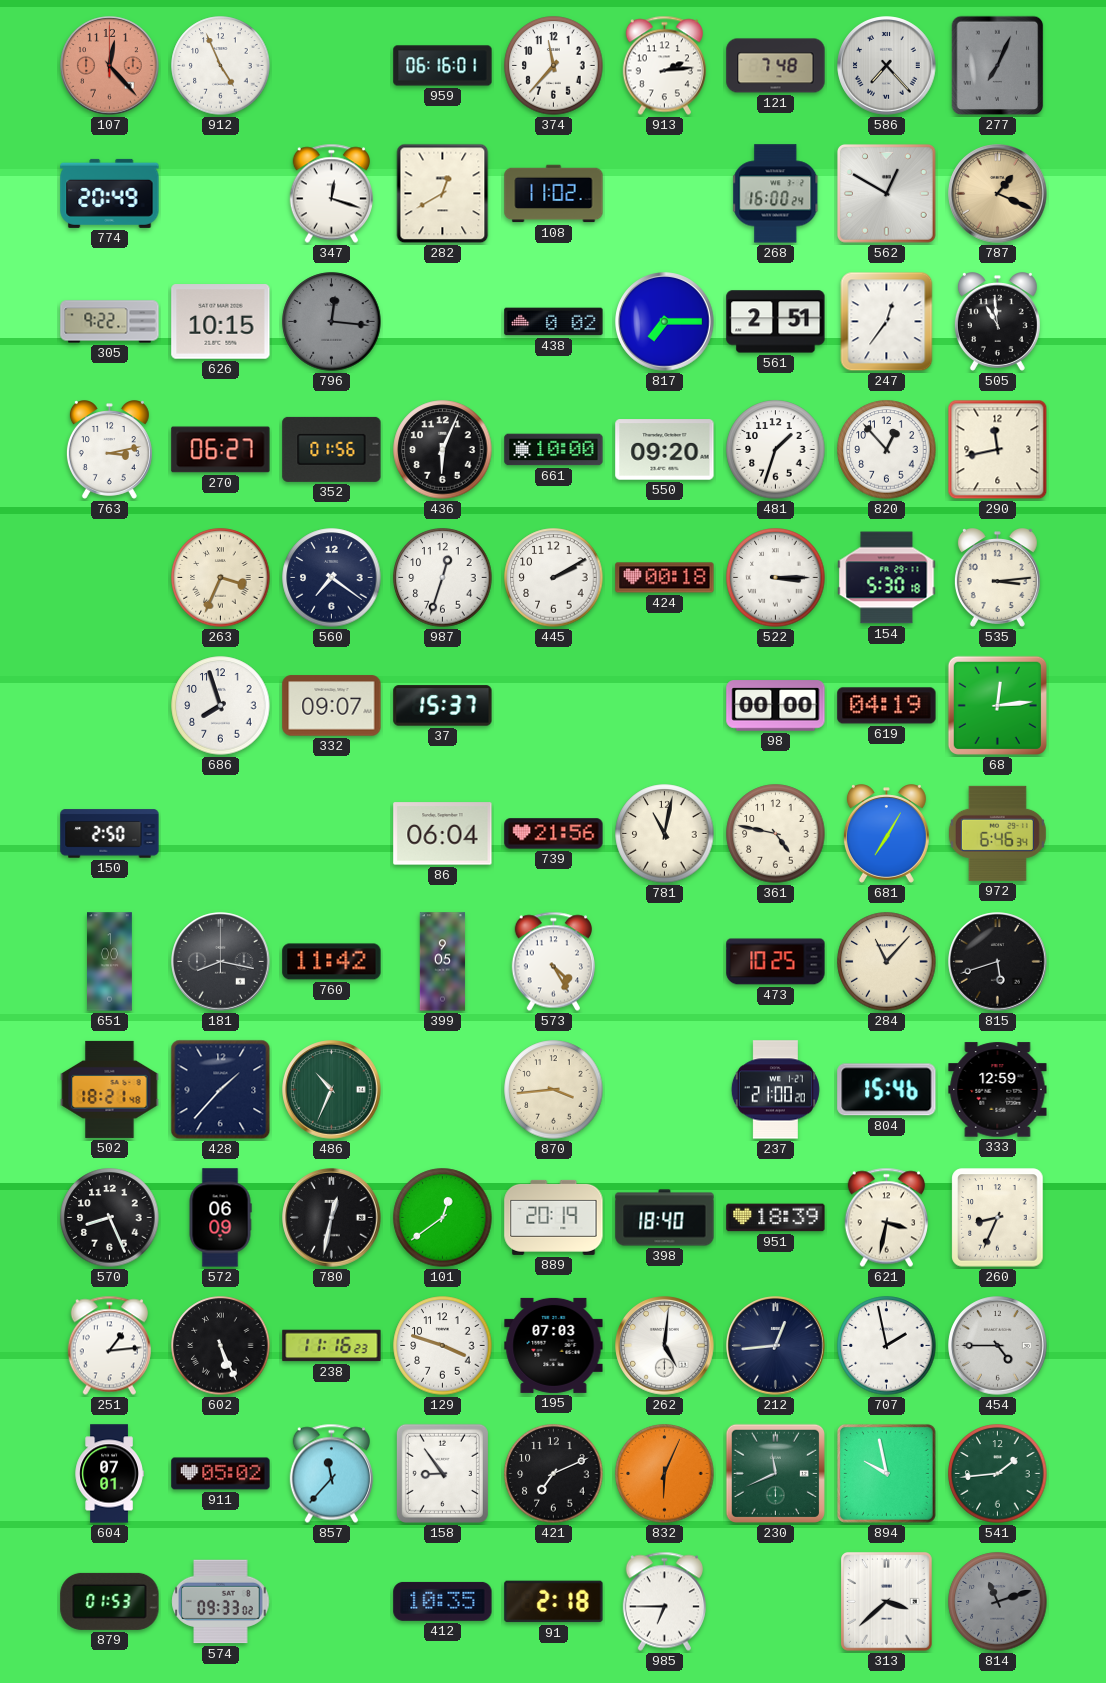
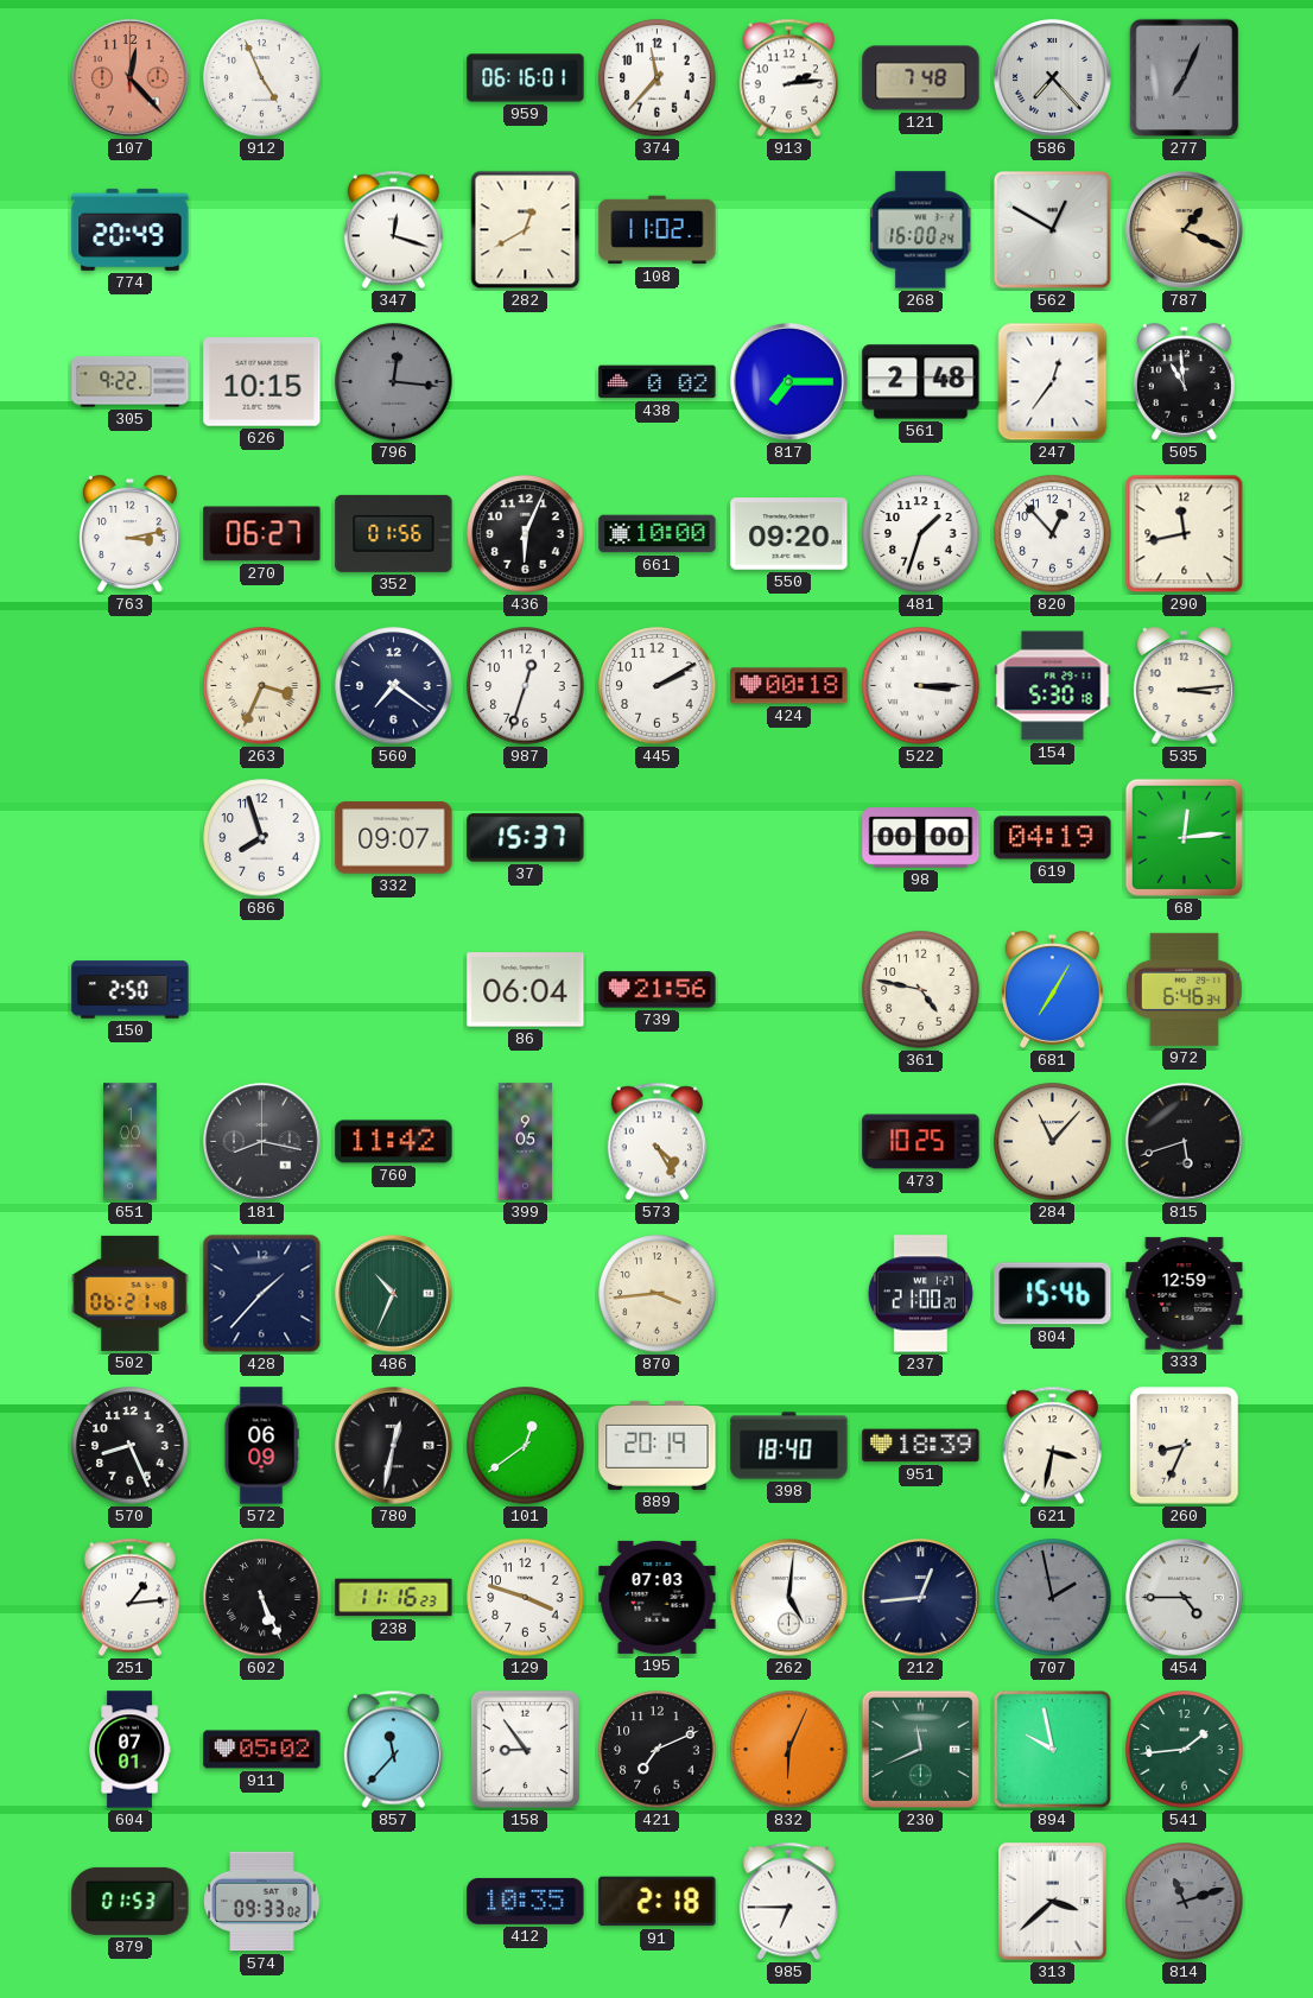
561: 2:51 -> 2:48 (921, 382)
781: 11:02 -> none (665, 834)
502: 18:21 -> 06:21 (131, 1293)
707 dial: white -> grey (1053, 1598)
